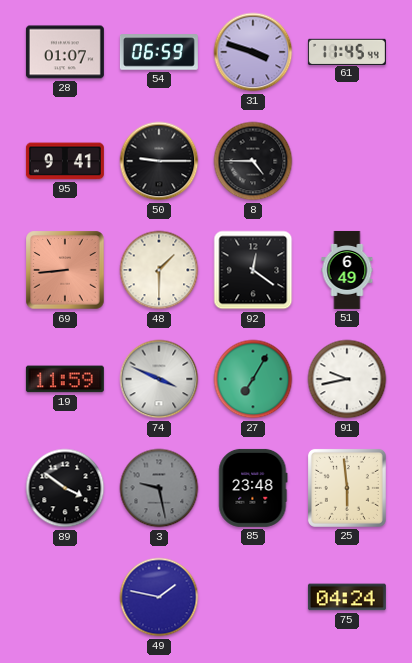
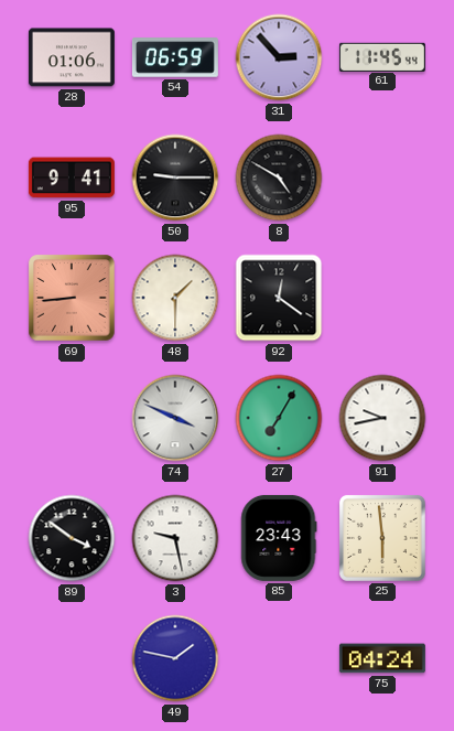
28: 01:07 -> 01:06 (72, 57)
31: 3:48 -> 2:53 (279, 57)
8: 4:45 -> 4:50 (279, 178)
51: 6:49 -> none (347, 270)
19: 11:59 -> none (65, 379)
3 dial: grey -> white (175, 538)
85: 23:48 -> 23:43 (279, 538)
